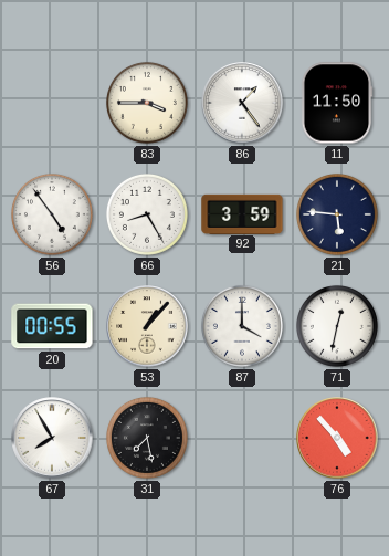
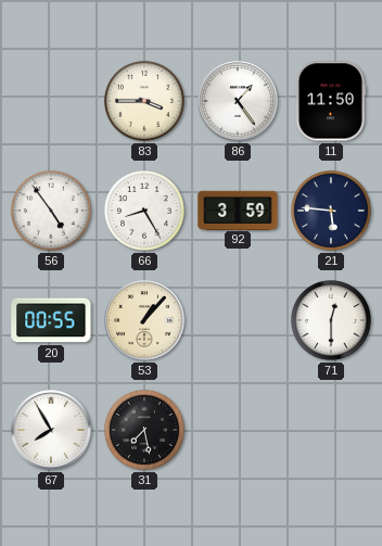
87: 4:00 -> none (242, 326)
71: 12:32 -> 12:30 (331, 320)
76: 4:53 -> none (337, 438)
